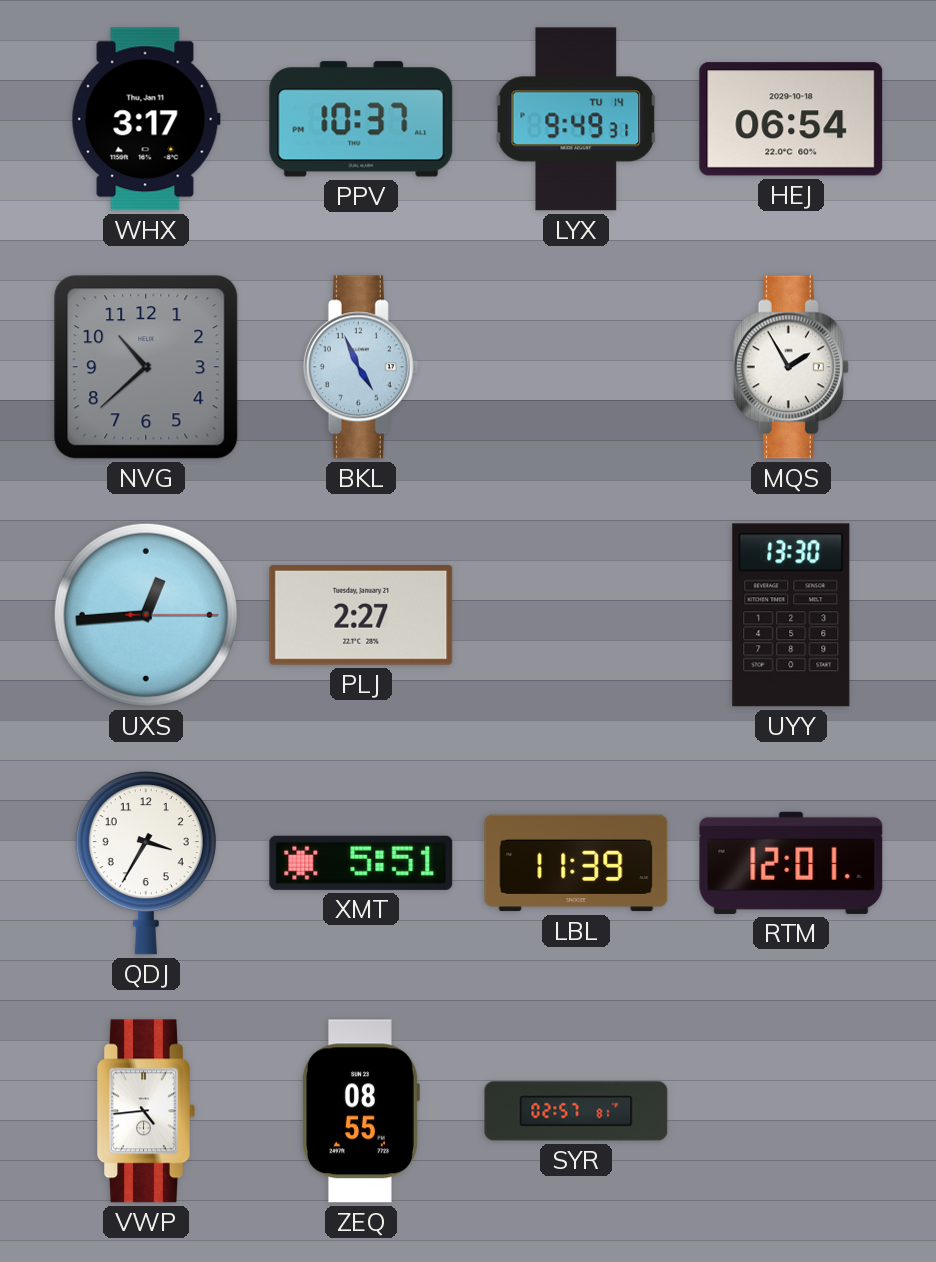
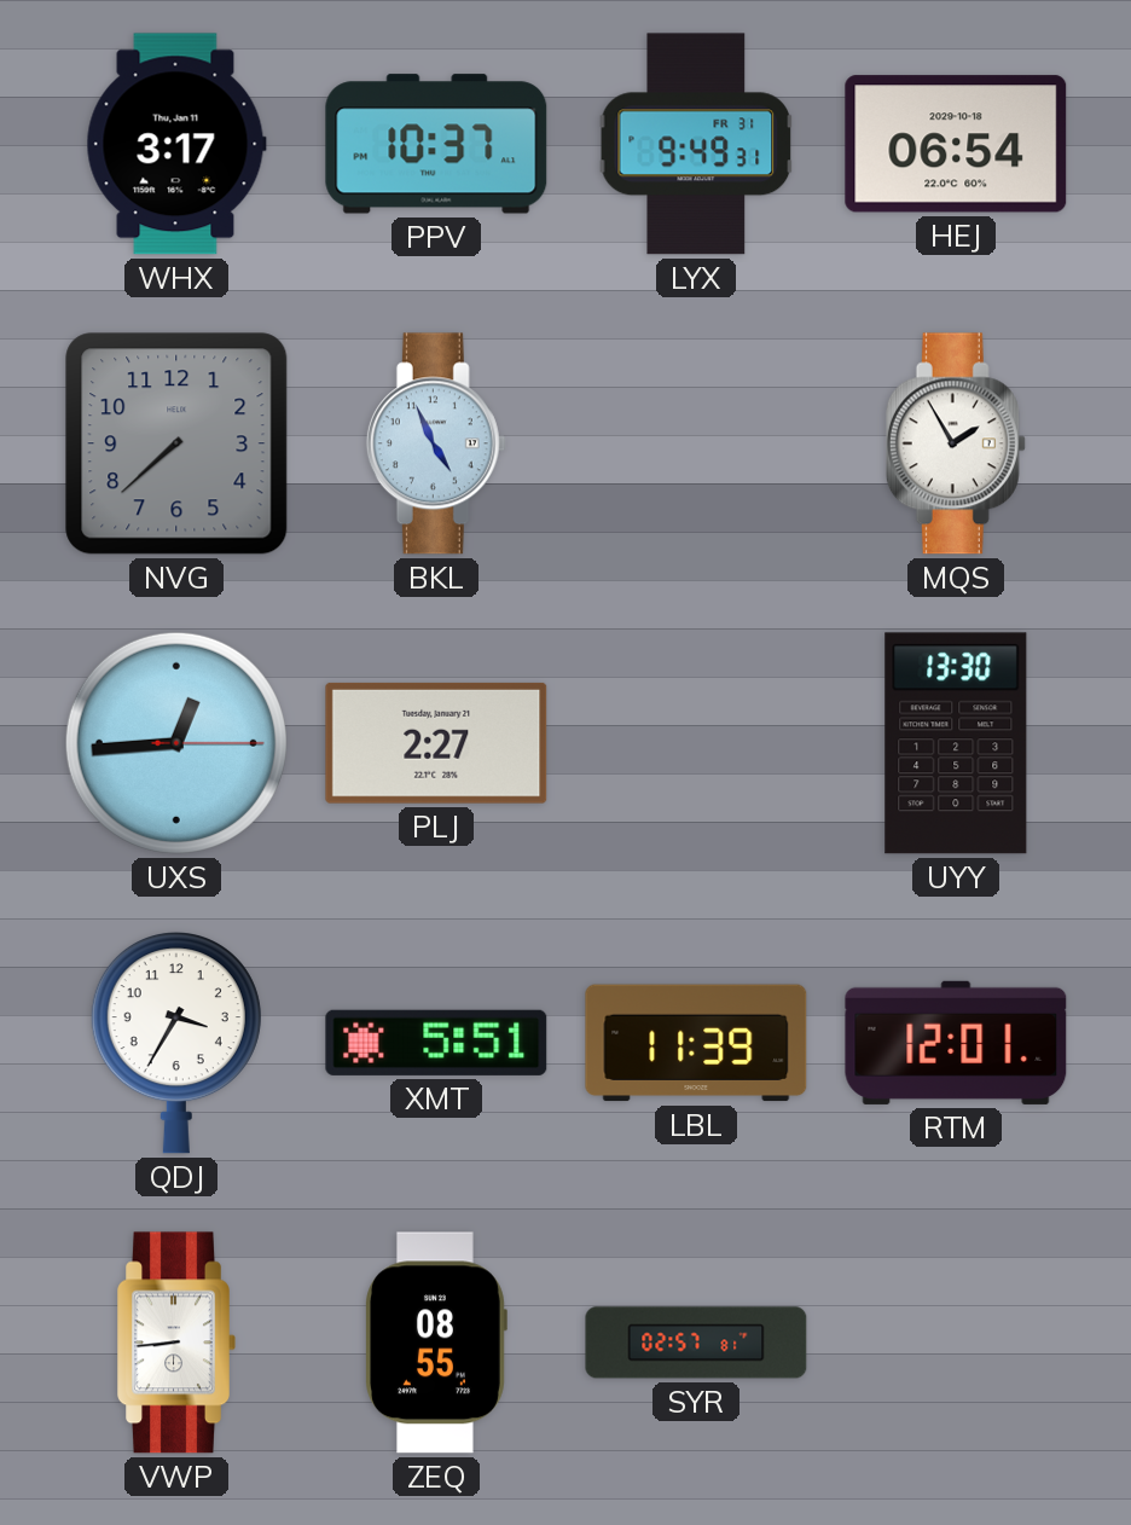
LYX date: TU 14 -> FR 31 (696, 144)
NVG: 10:38 -> 7:38 (176, 443)
VWP: 4:44 -> 8:44 (176, 1343)
